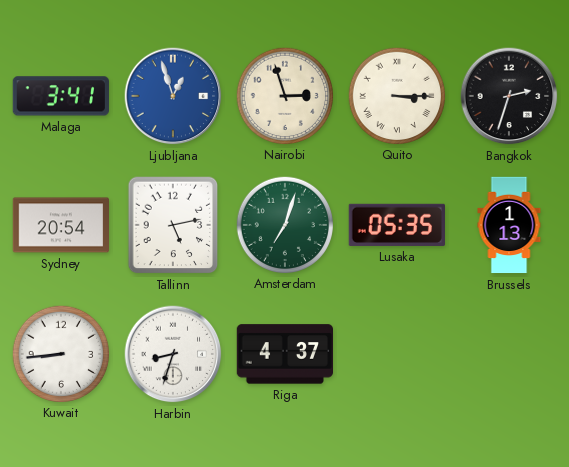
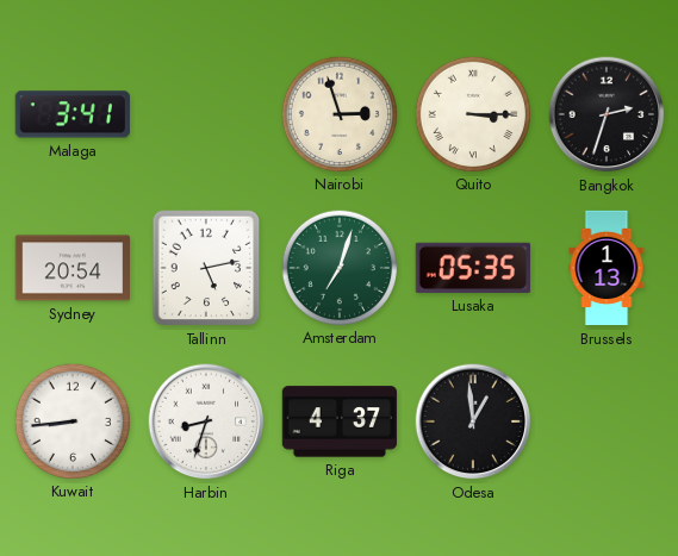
Ljubljana: 12:57 -> none (173, 96)
Odesa: none -> 12:59 (473, 421)
